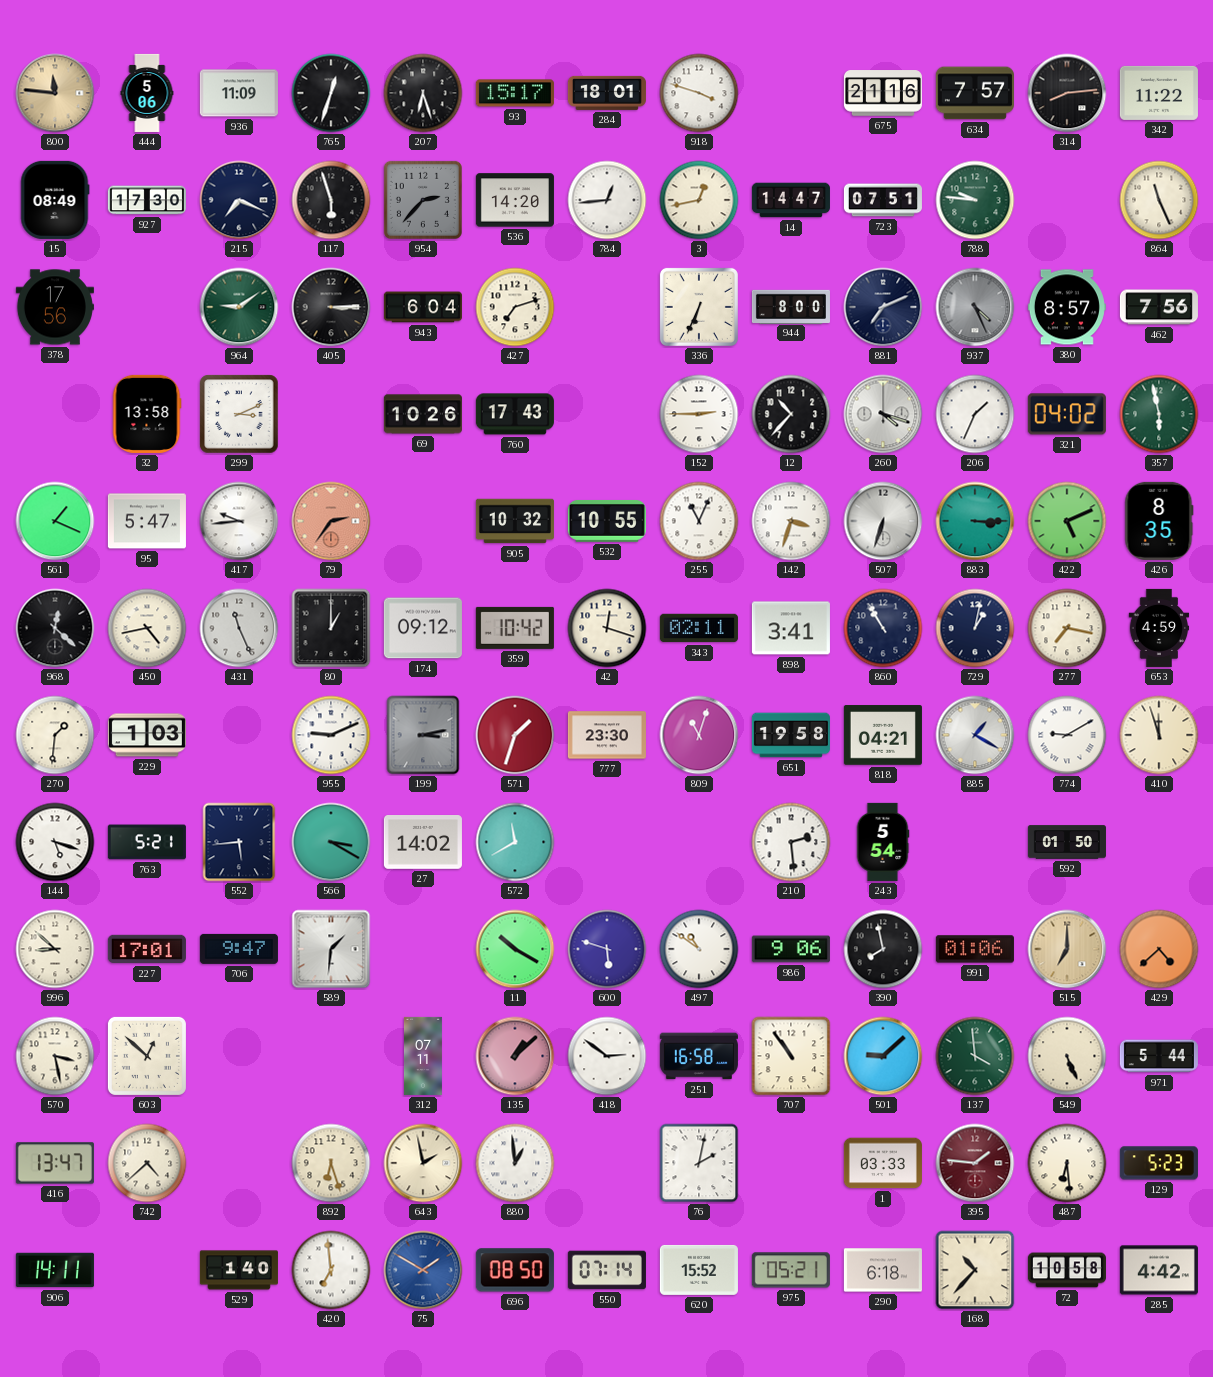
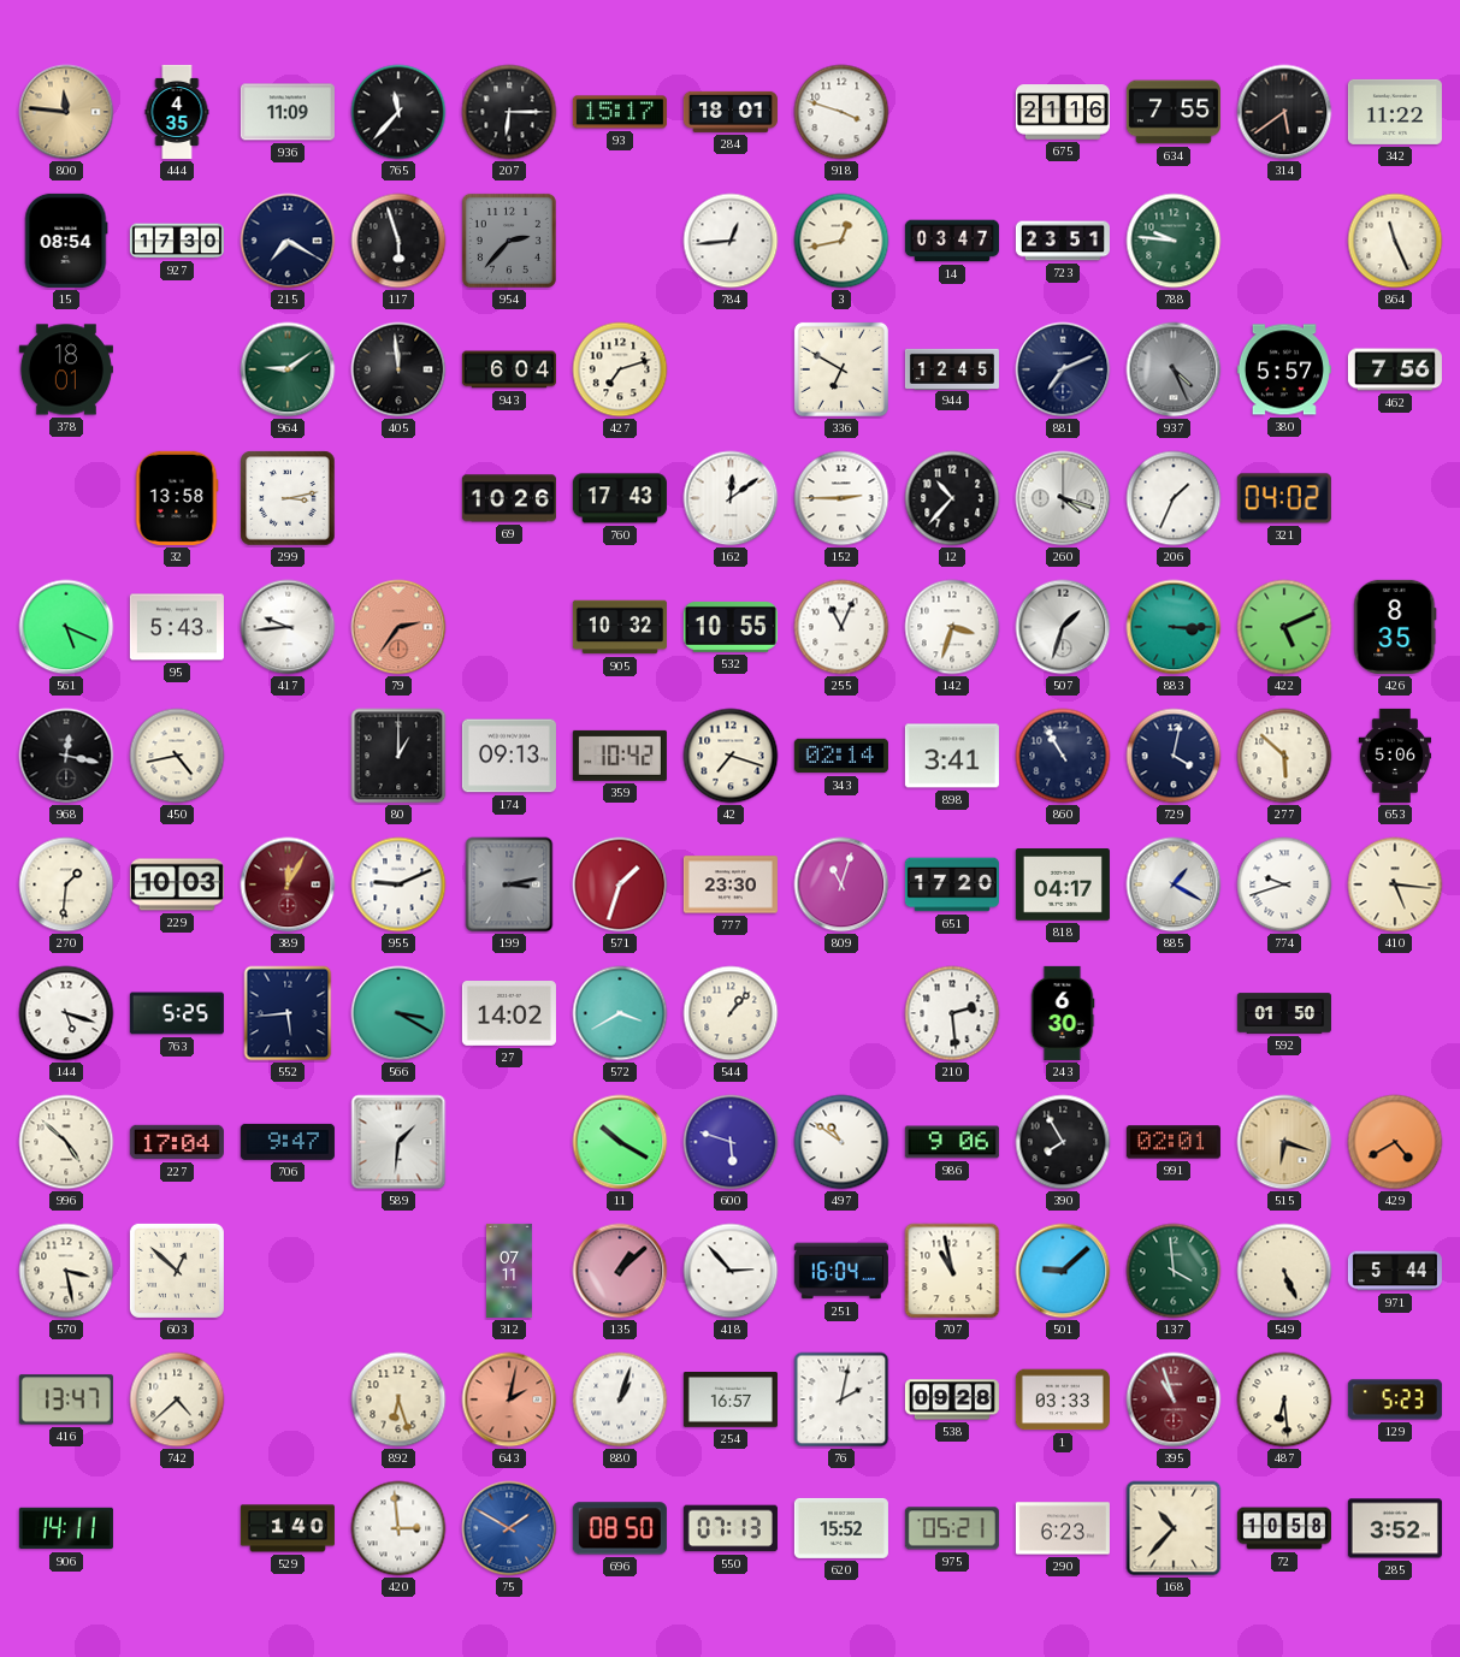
444: 5:06 -> 4:35 (177, 112)
765: 12:33 -> 11:37 (398, 112)
207: 6:27 -> 6:15 (509, 112)
634: 7:57 -> 7:55 (1174, 112)
314: 8:14 -> 5:39 (1284, 112)
15: 08:49 -> 08:54 (66, 241)
215: 7:19 -> 7:20 (288, 241)
536: 14:20 -> none (515, 200)
14: 14:47 -> 03:47 (952, 241)
723: 07:51 -> 23:51 (1063, 241)
378: 17:56 -> 18:01 (66, 369)
405: 3:15 -> 11:59 (398, 369)
336: 6:34 -> 6:50 (841, 369)
944: 8:00 -> 12:45 (952, 368)
380: 8:57 -> 5:57 (1284, 369)
299: 3:11 -> 3:13 (288, 498)
162: none -> 12:09 (731, 498)
357: 5:58 -> none (1159, 414)
561: 1:19 -> 5:19 (66, 627)
95: 5:47 -> 5:43 (177, 627)
507: 6:33 -> 1:33 (1063, 627)
968: 12:22 -> 12:17 (66, 756)
431: 11:26 -> none (239, 628)
174: 09:12 -> 09:13 (509, 756)
42: 12:18 -> 7:18 (731, 756)
343: 02:11 -> 02:14 (841, 756)
729: 1:02 -> 4:02 (1174, 756)
277: 7:17 -> 5:52 (1284, 756)
653: 4:59 -> 5:06 (1395, 756)
229: 1:03 -> 10:03 (177, 884)
389: none -> 12:05 (288, 884)
651: 19:58 -> 17:20 (952, 884)
818: 04:21 -> 04:17 (1063, 884)
774: 9:10 -> 9:42 (1284, 884)
410: 11:57 -> 5:16 (1395, 884)
763: 5:21 -> 5:25 (177, 1013)
572: 11:40 -> 3:40 (620, 1013)
544: none -> 1:07 (731, 1013)
243: 5:54 -> 6:30 (1063, 1013)
996: 8:52 -> 4:52 (66, 1142)
227: 17:01 -> 17:04 (177, 1142)
390: 7:58 -> 7:55 (1063, 1142)
991: 01:06 -> 02:01 (1174, 1142)
515: 7:00 -> 6:18 (1284, 1142)
429: 4:38 -> 4:40 (1395, 1142)
418: 2:51 -> 2:53 (731, 1271)
251: 16:58 -> 16:04 (841, 1271)
707: 10:54 -> 10:58 (952, 1271)
643: 1:58 -> 2:02 (509, 1399)
643 dial: cream -> salmon (509, 1399)
880: 12:59 -> 1:03 (620, 1399)
254: none -> 16:57 (731, 1399)
538: none -> 09:28 (952, 1399)
395: 1:46 -> 10:57 (1174, 1399)
420: 6:59 -> 2:59 (398, 1528)
550: 07:14 -> 07:13 (731, 1528)
290: 6:18 -> 6:23 (1063, 1528)
285: 4:42 -> 3:52 (1395, 1528)
